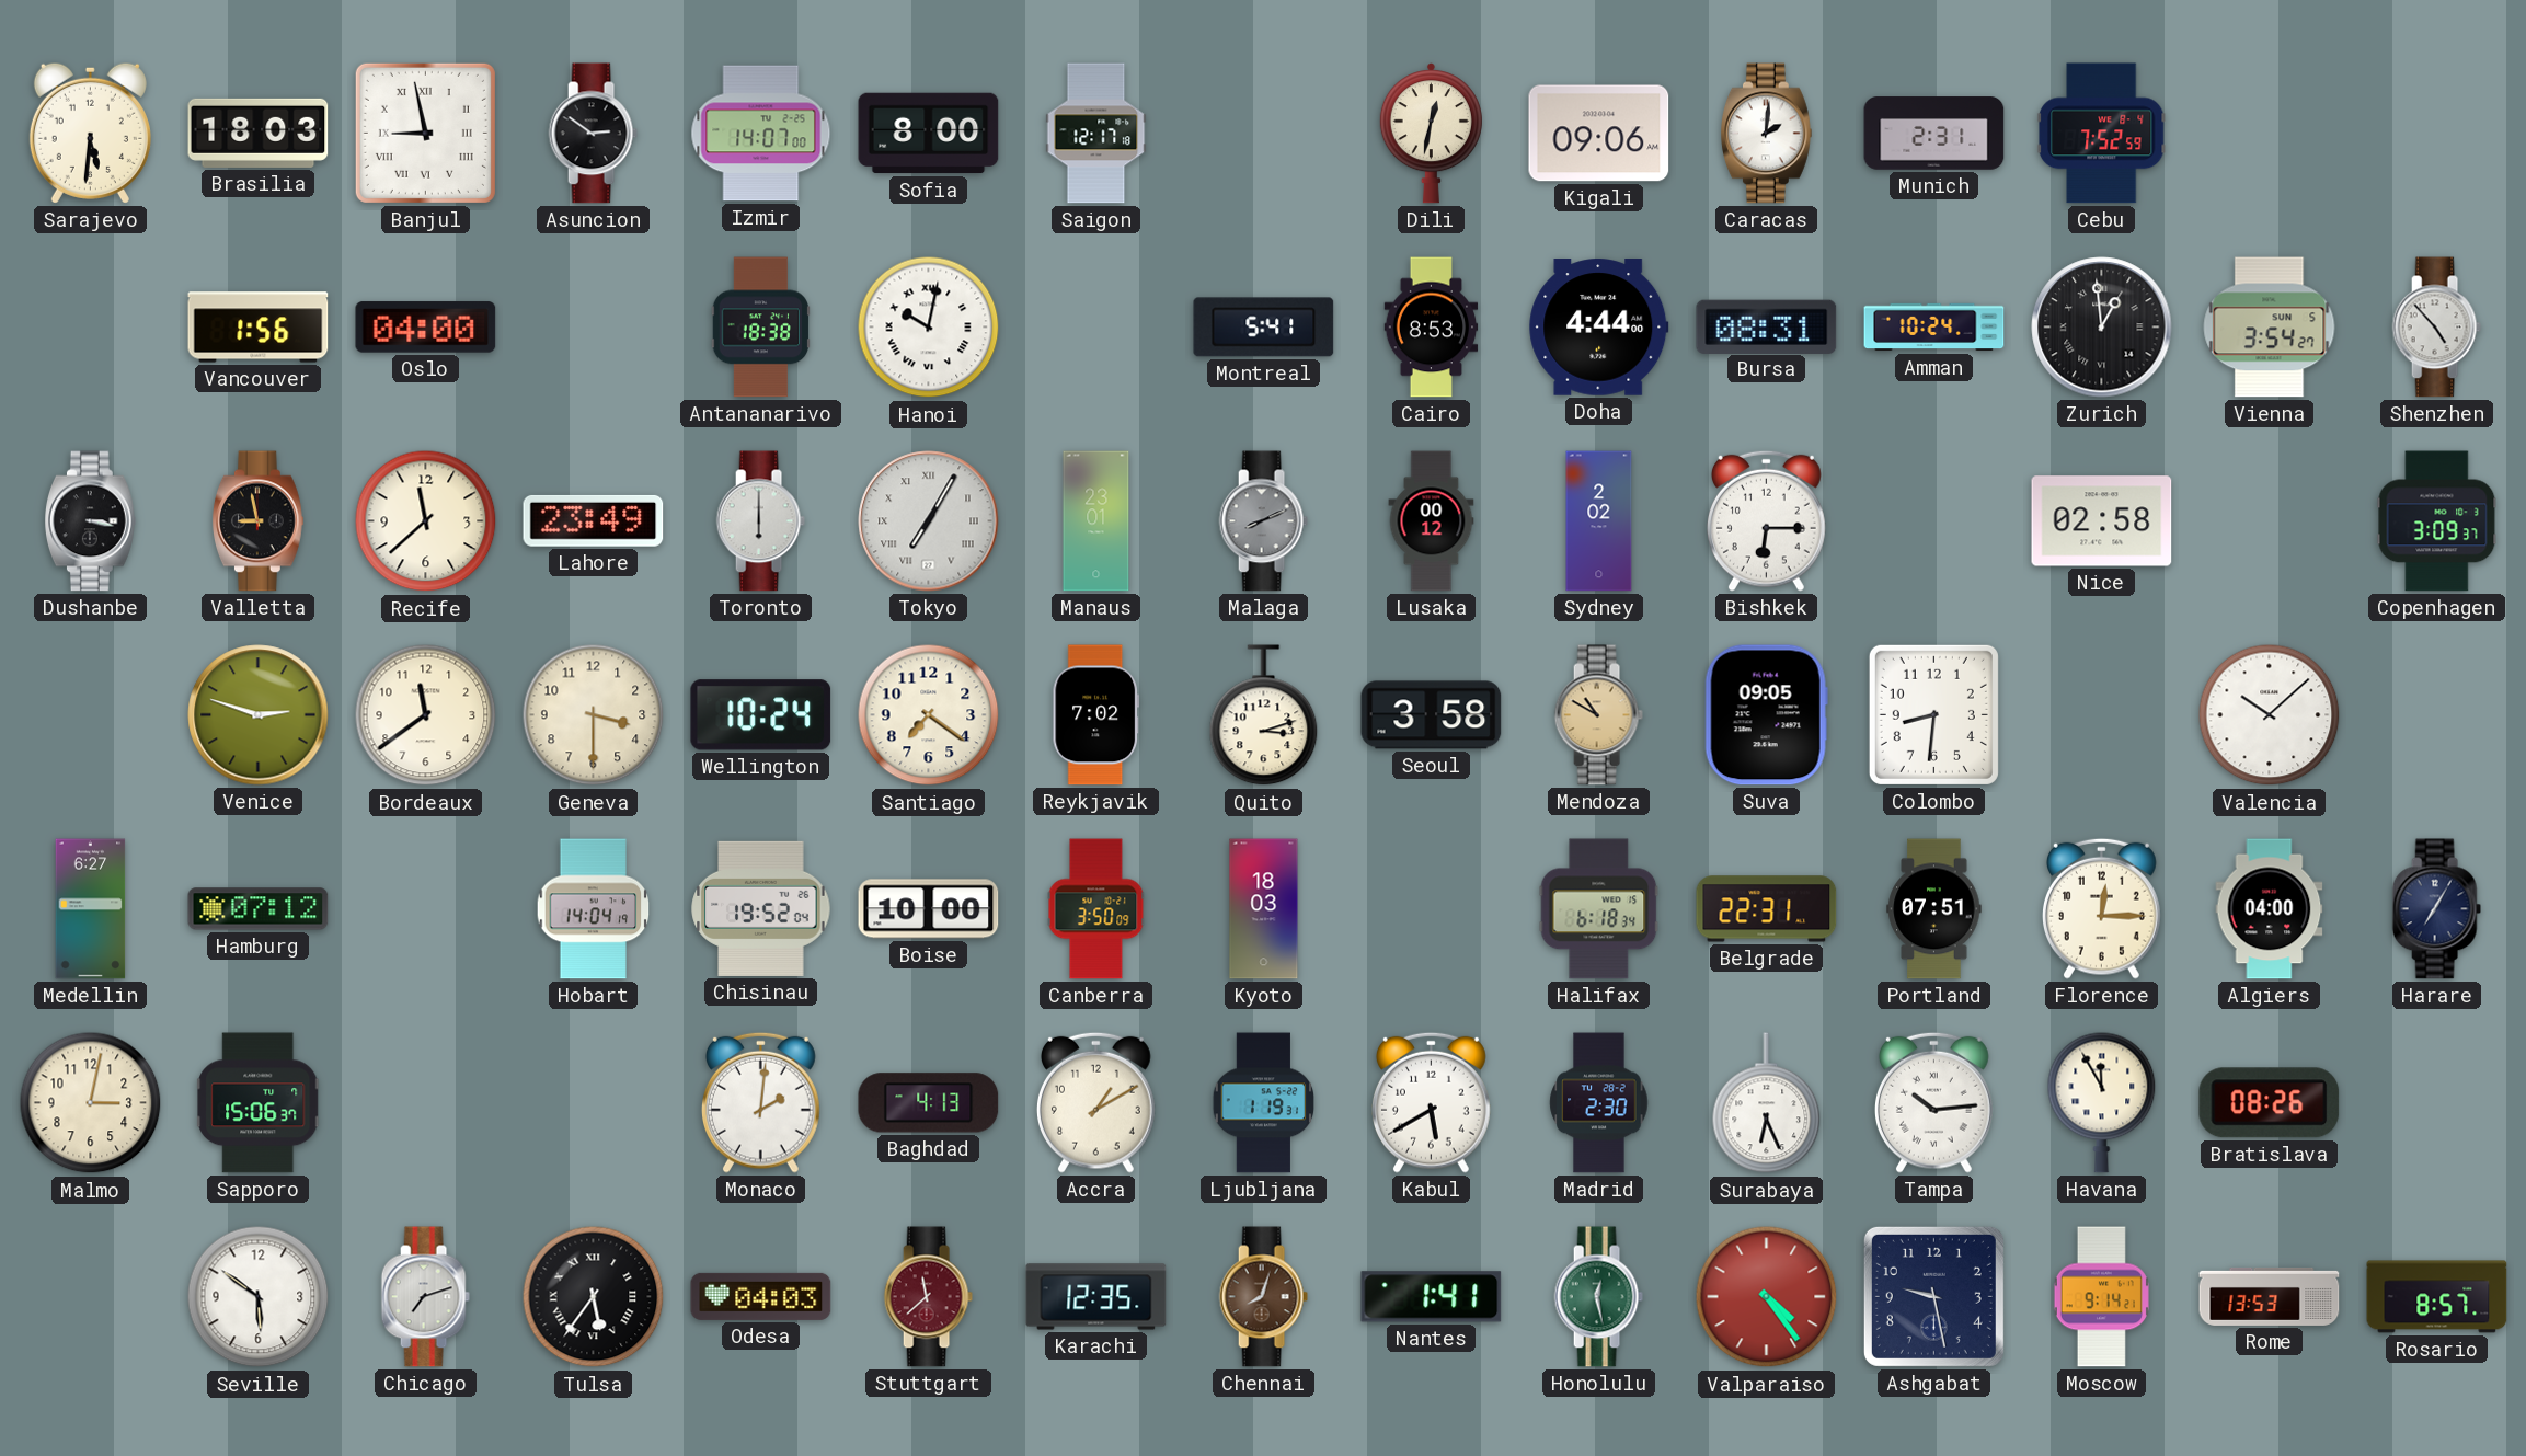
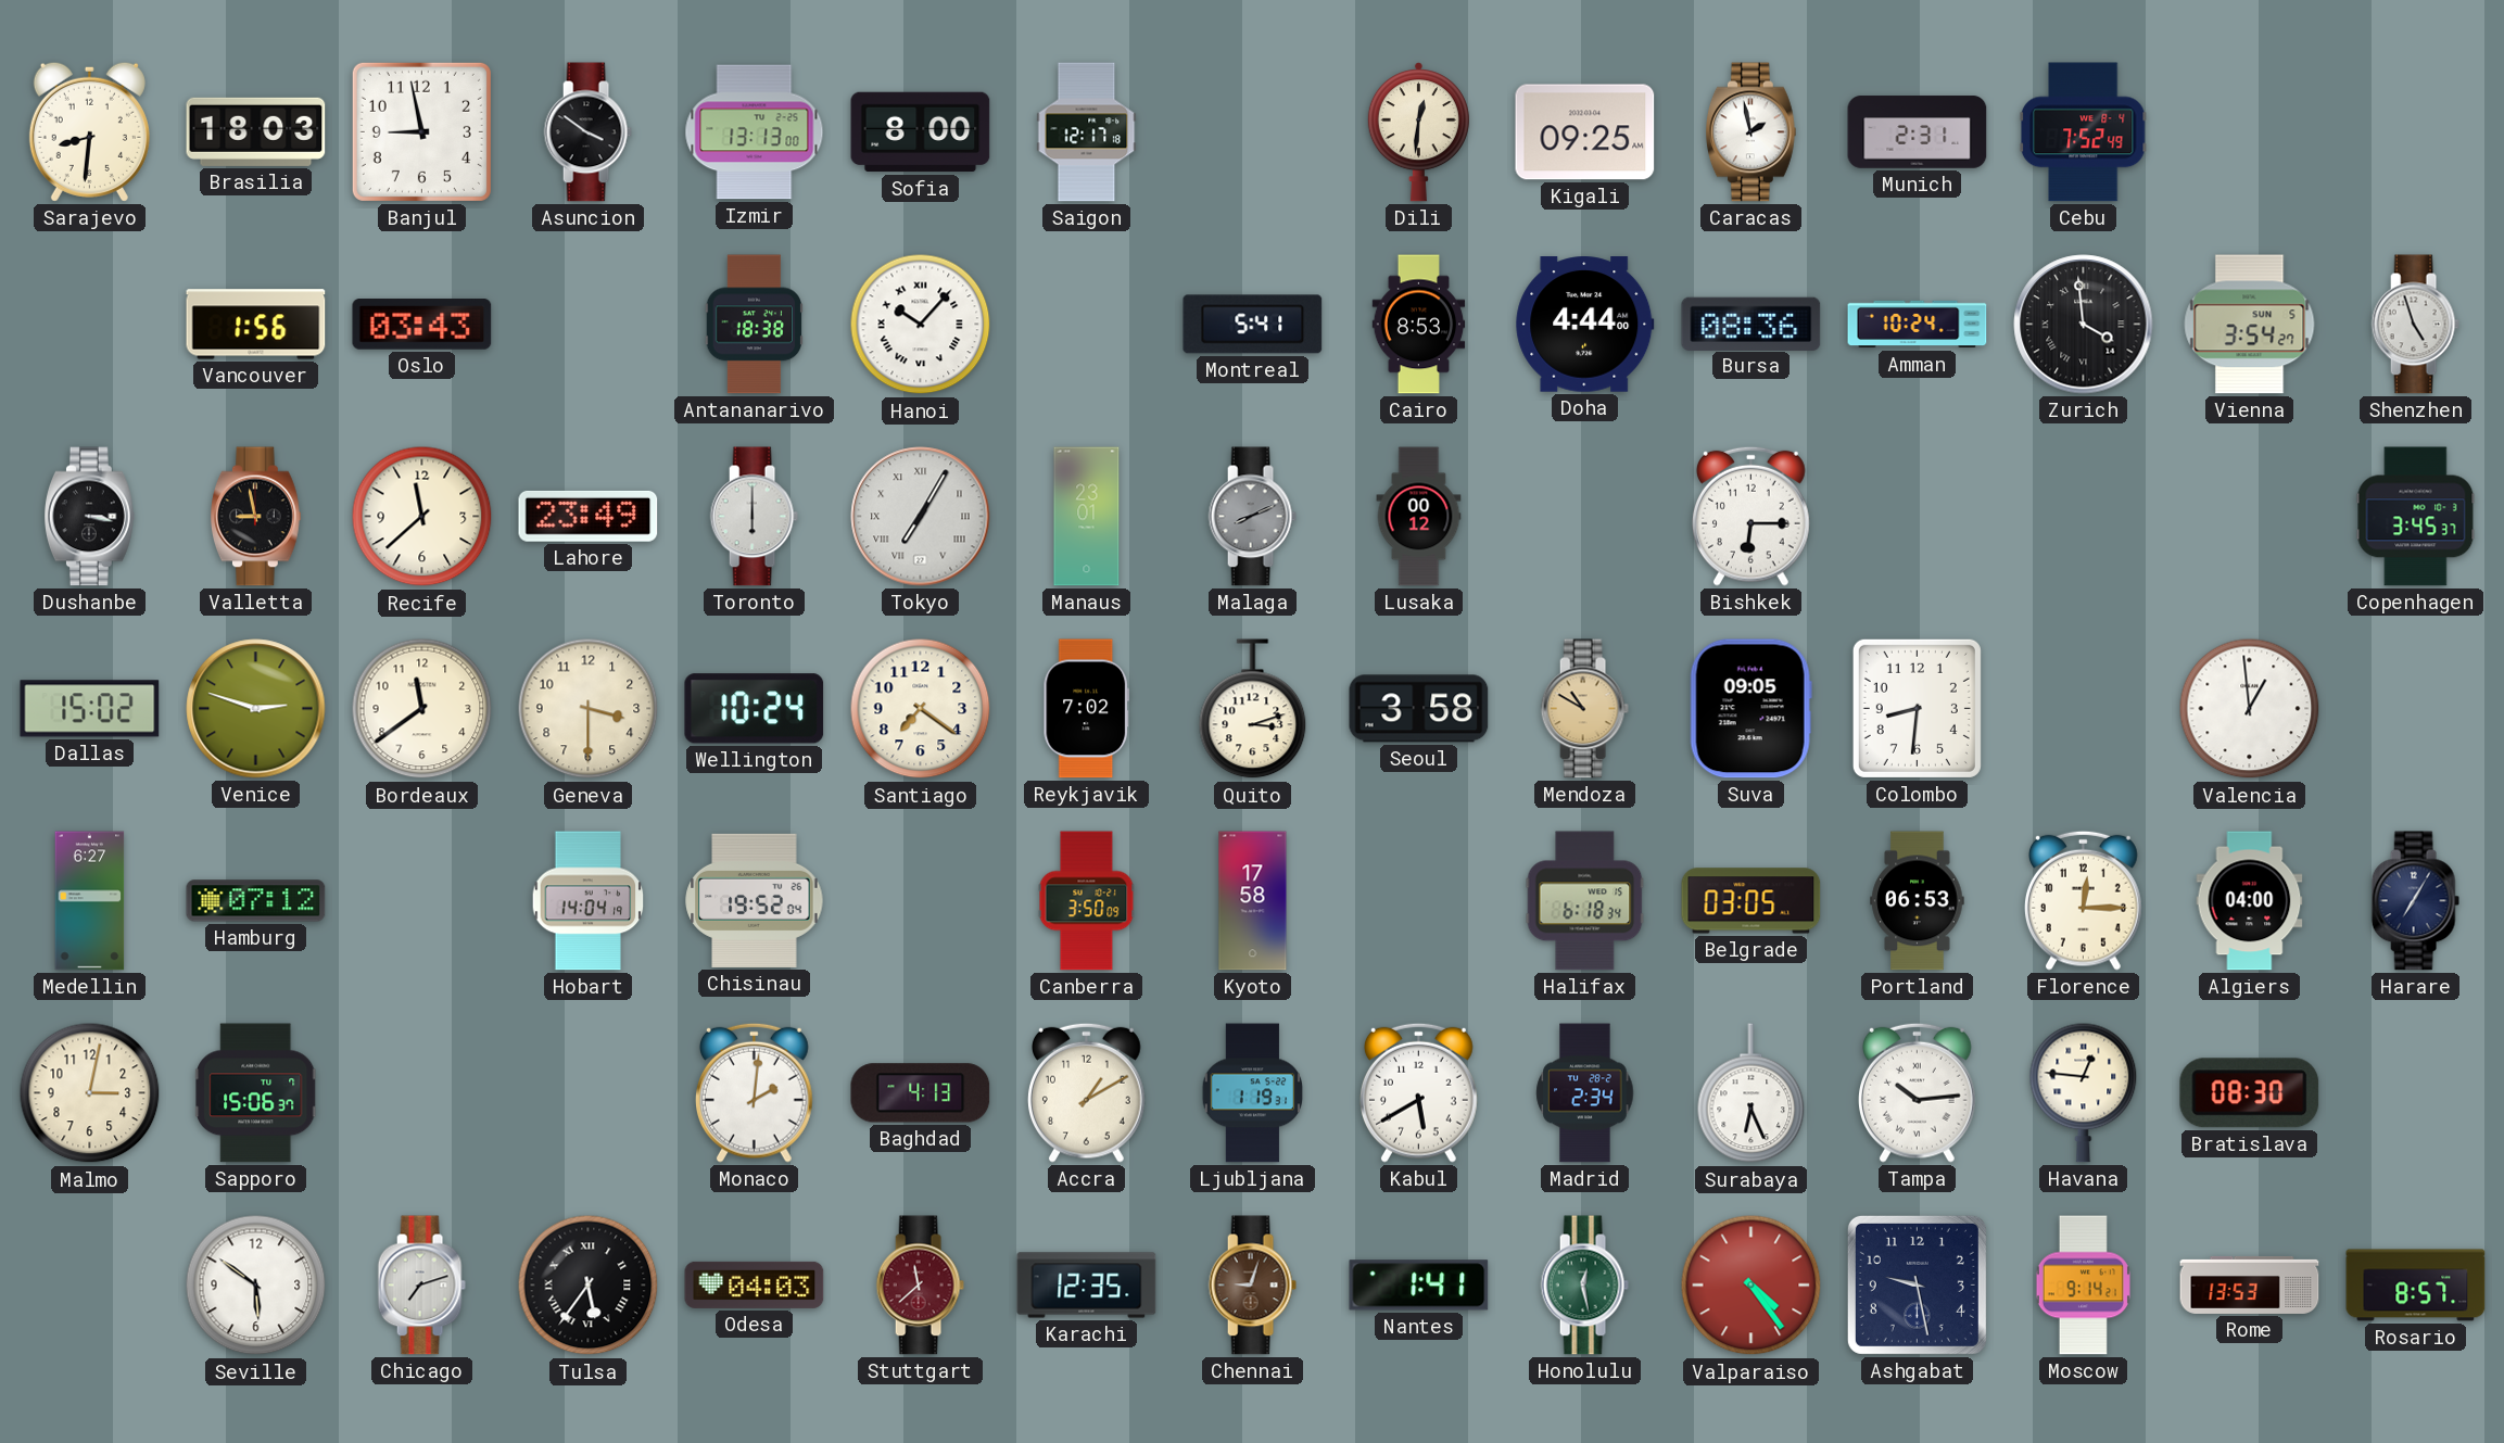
Sarajevo: 5:31 -> 8:31 (89, 131)
Banjul numerals: Roman -> Arabic (421, 131)
Asuncion: 2:51 -> 3:51 (587, 132)
Izmir: 14:07 -> 13:13 (755, 132)
Dili: 12:32 -> 12:31 (1418, 132)
Kigali: 09:06 -> 09:25 (1585, 132)
Caracas: 2:01 -> 1:58 (1751, 132)
Cebu: 7:52:59 -> 7:52:49 (2083, 132)
Oslo: 04:00 -> 03:43 (422, 325)
Hanoi: 10:02 -> 10:07 (921, 325)
Bursa: 08:31 -> 08:36 (1751, 324)
Zurich: 12:59 -> 3:59 (2084, 325)
Shenzhen: 4:53 -> 4:57 (2415, 325)
Sydney: 2:02 -> none (1599, 521)
Nice: 02:58 -> none (2102, 521)
Copenhagen: 3:09 -> 3:45 (2416, 517)
Dallas: none -> 15:02 (90, 709)
Valencia: 10:08 -> 12:59 (2250, 709)
Boise: 10:00 -> none (929, 909)
Kyoto: 18:03 -> 17:58 (1253, 901)
Belgrade: 22:31 -> 03:05 (1751, 901)
Portland: 07:51 -> 06:53 (1918, 901)
Madrid: 2:30 -> 2:34 (1585, 1093)
Havana: 11:55 -> 12:46 (2084, 1092)
Bratislava: 08:26 -> 08:30 (2250, 1093)
Chennai: 8:03 -> 9:03 (1252, 1286)
